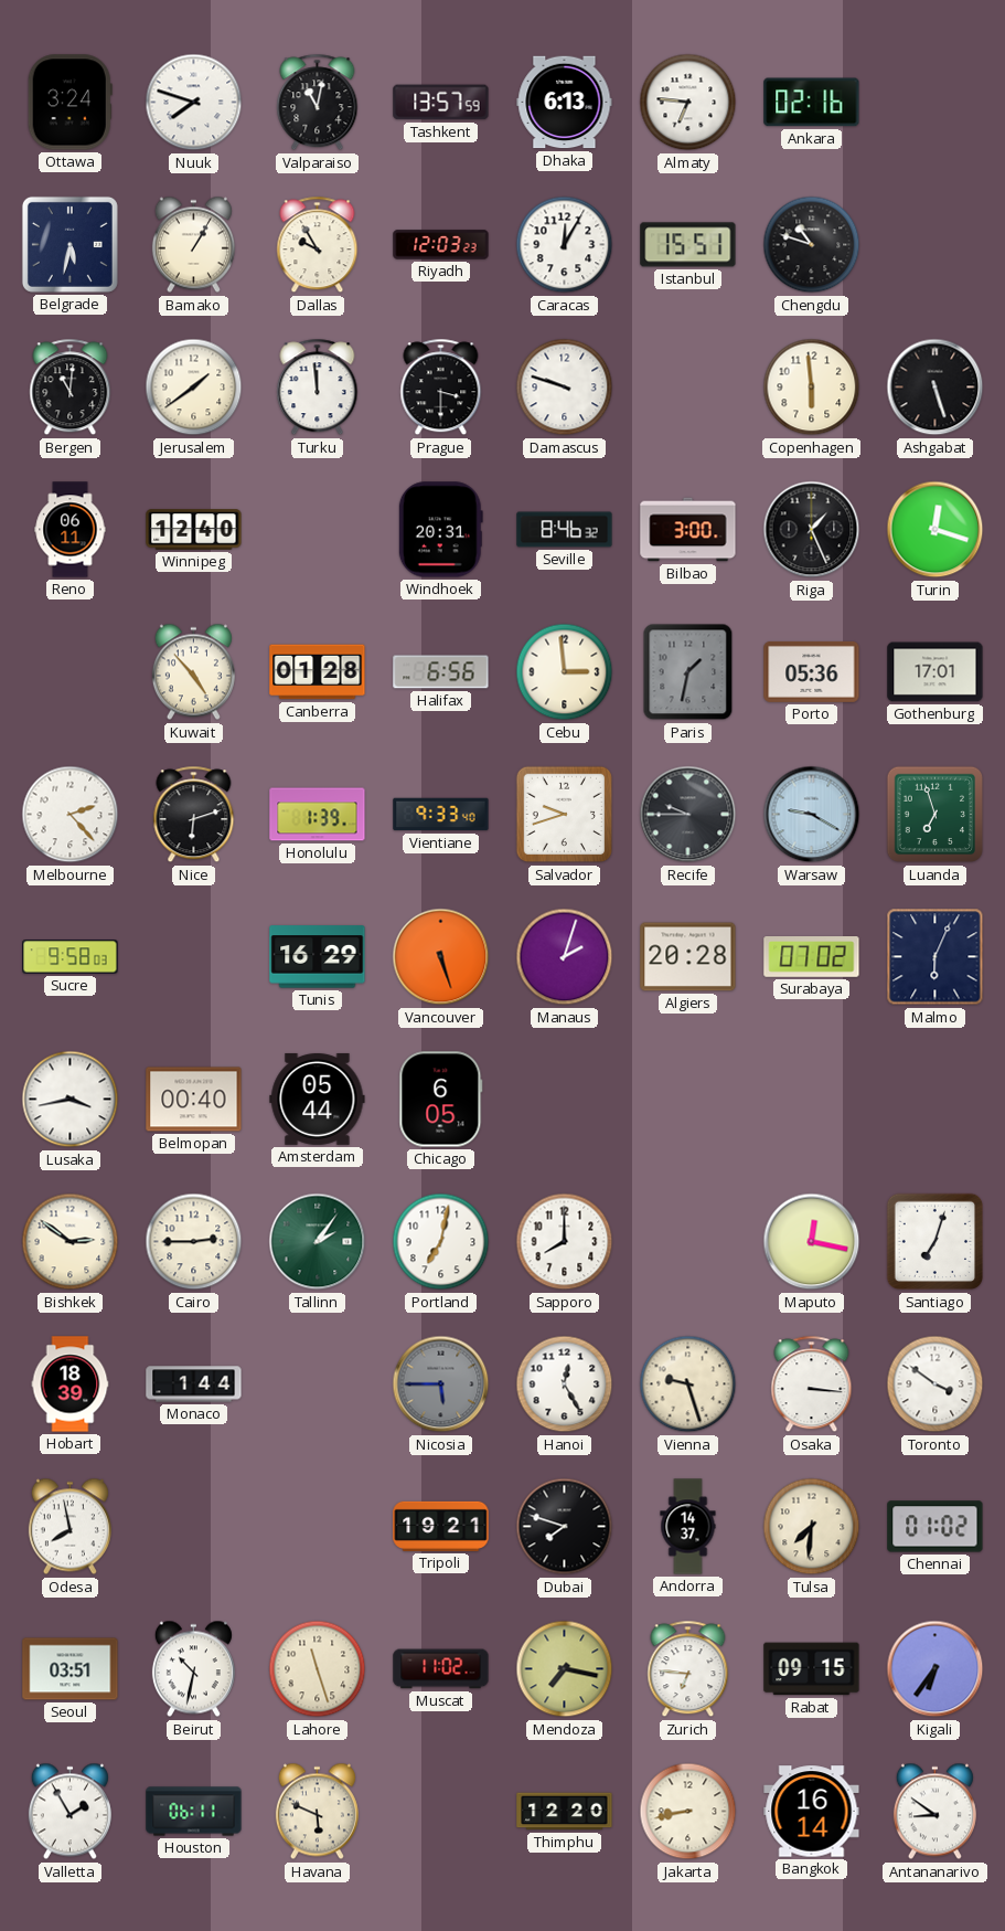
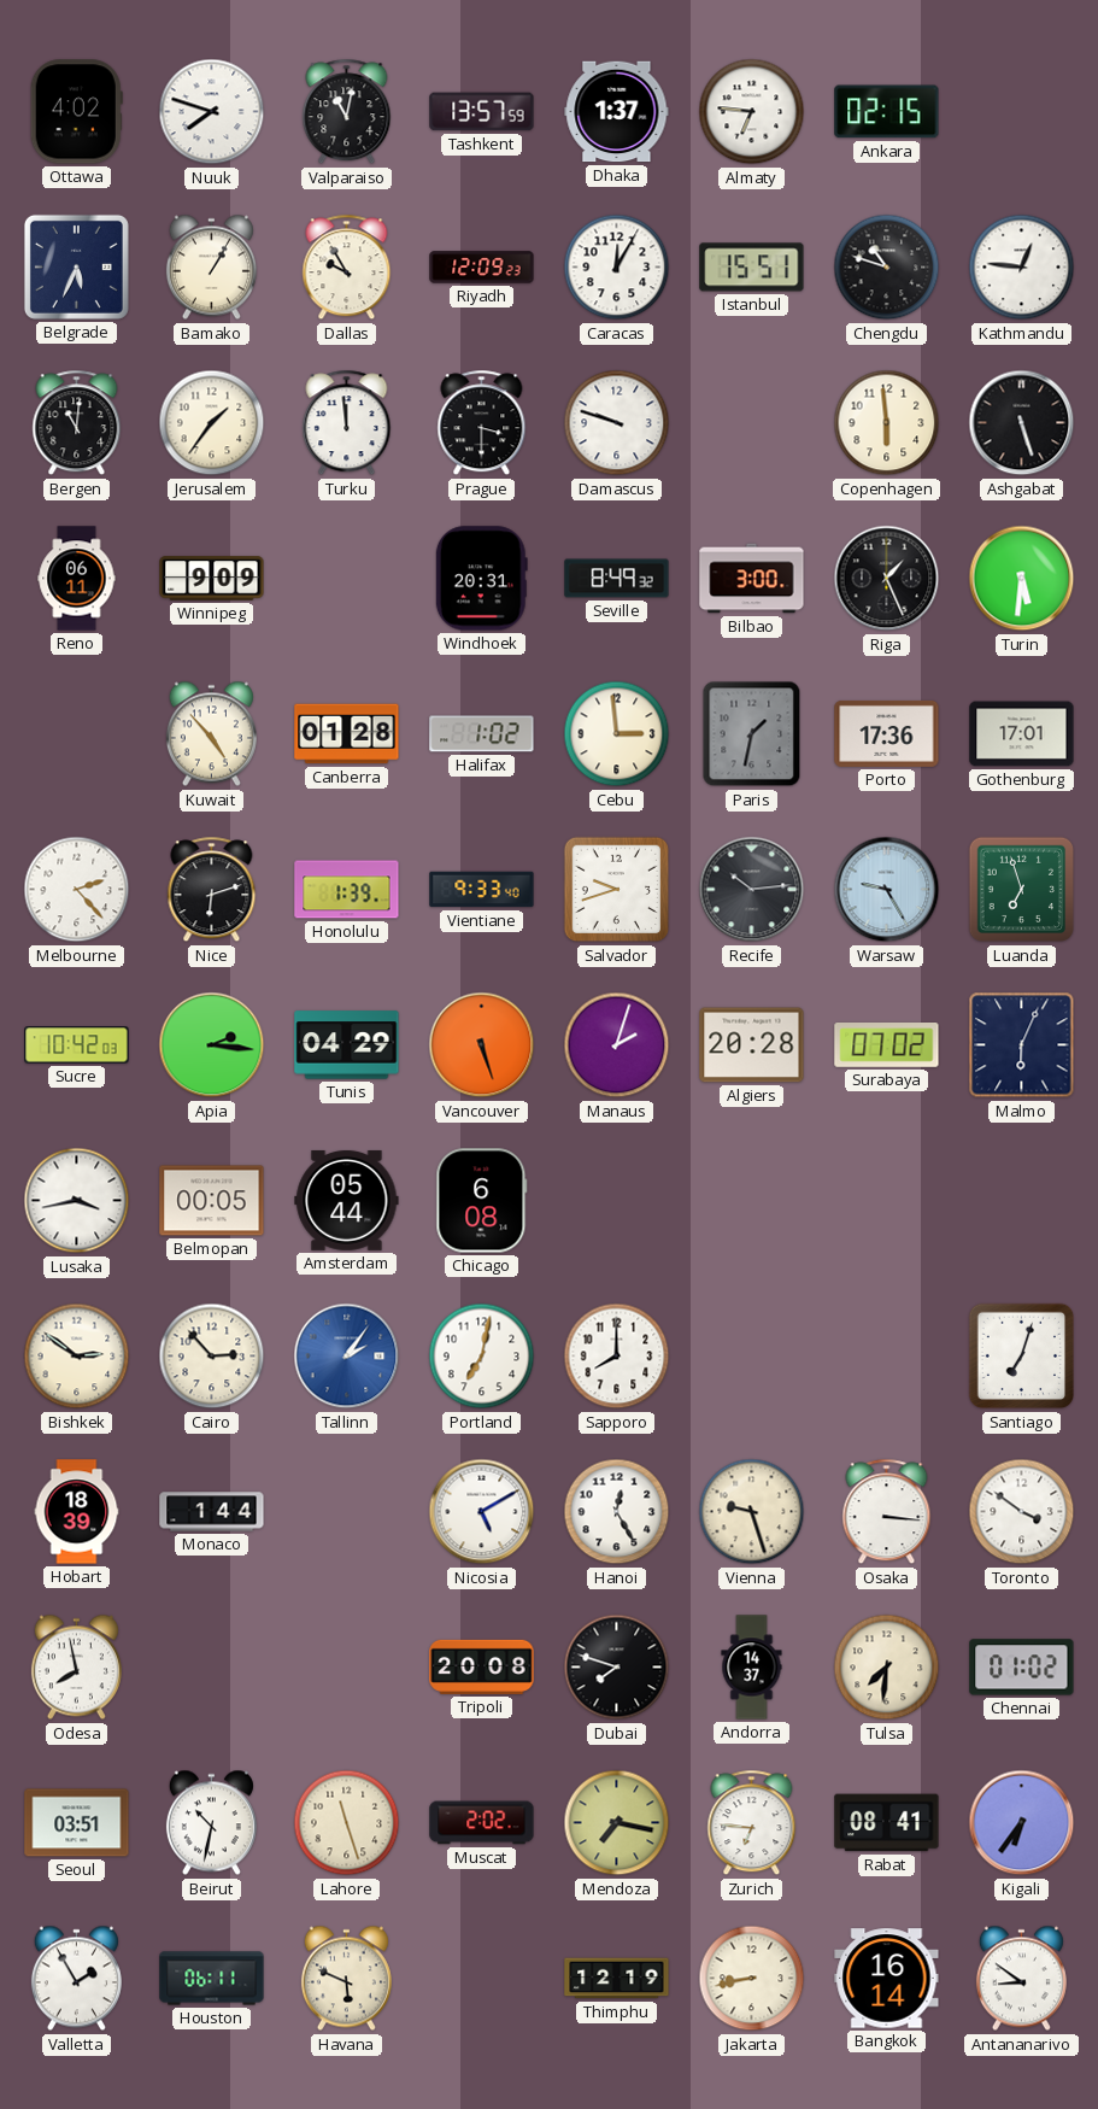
Ottawa: 3:24 -> 4:02 (76, 112)
Dhaka: 6:13 -> 1:37 (617, 112)
Ankara: 02:16 -> 02:15 (887, 112)
Belgrade: 5:32 -> 5:34 (76, 266)
Riyadh: 12:03 -> 12:09 (482, 268)
Kathmandu: none -> 12:46 (1022, 268)
Jerusalem: 1:39 -> 1:36 (212, 423)
Winnipeg: 12:40 -> 9:09 (212, 579)
Seville: 8:46 -> 8:49 (617, 579)
Turin: 12:18 -> 5:31 (1022, 579)
Halifax: 6:56 -> 1:02 (482, 734)
Porto: 05:36 -> 17:36 (887, 733)
Recife: 9:45 -> 10:14 (752, 890)
Warsaw: 9:20 -> 9:25 (887, 890)
Sucre: 9:58 -> 10:42 (77, 1045)
Apia: none -> 2:16 (212, 1045)
Tunis: 16:29 -> 04:29 (347, 1045)
Belmopan: 00:40 -> 00:05 (212, 1201)
Chicago: 6:05 -> 6:08 (482, 1201)
Cairo: 2:45 -> 2:53 (212, 1357)
Tallinn dial: green -> blue (347, 1357)
Maputo: 12:17 -> none (812, 1242)
Nicosia: 5:45 -> 5:10 (482, 1512)
Nicosia dial: grey -> white (482, 1512)
Tripoli: 19:21 -> 20:08 (482, 1666)
Muscat: 11:02 -> 2:02 (482, 1823)
Rabat: 09:15 -> 08:41 (887, 1823)
Thimphu: 12:20 -> 12:19 (617, 1979)
